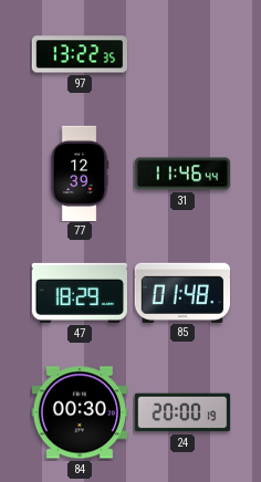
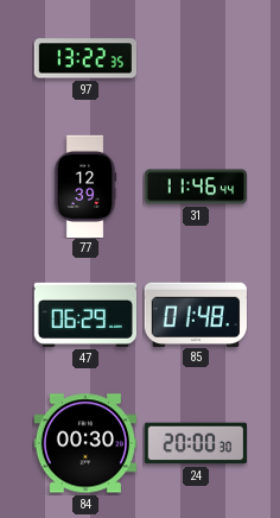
47: 18:29 -> 06:29 (84, 315)
24: 20:00:19 -> 20:00:30 (196, 443)
